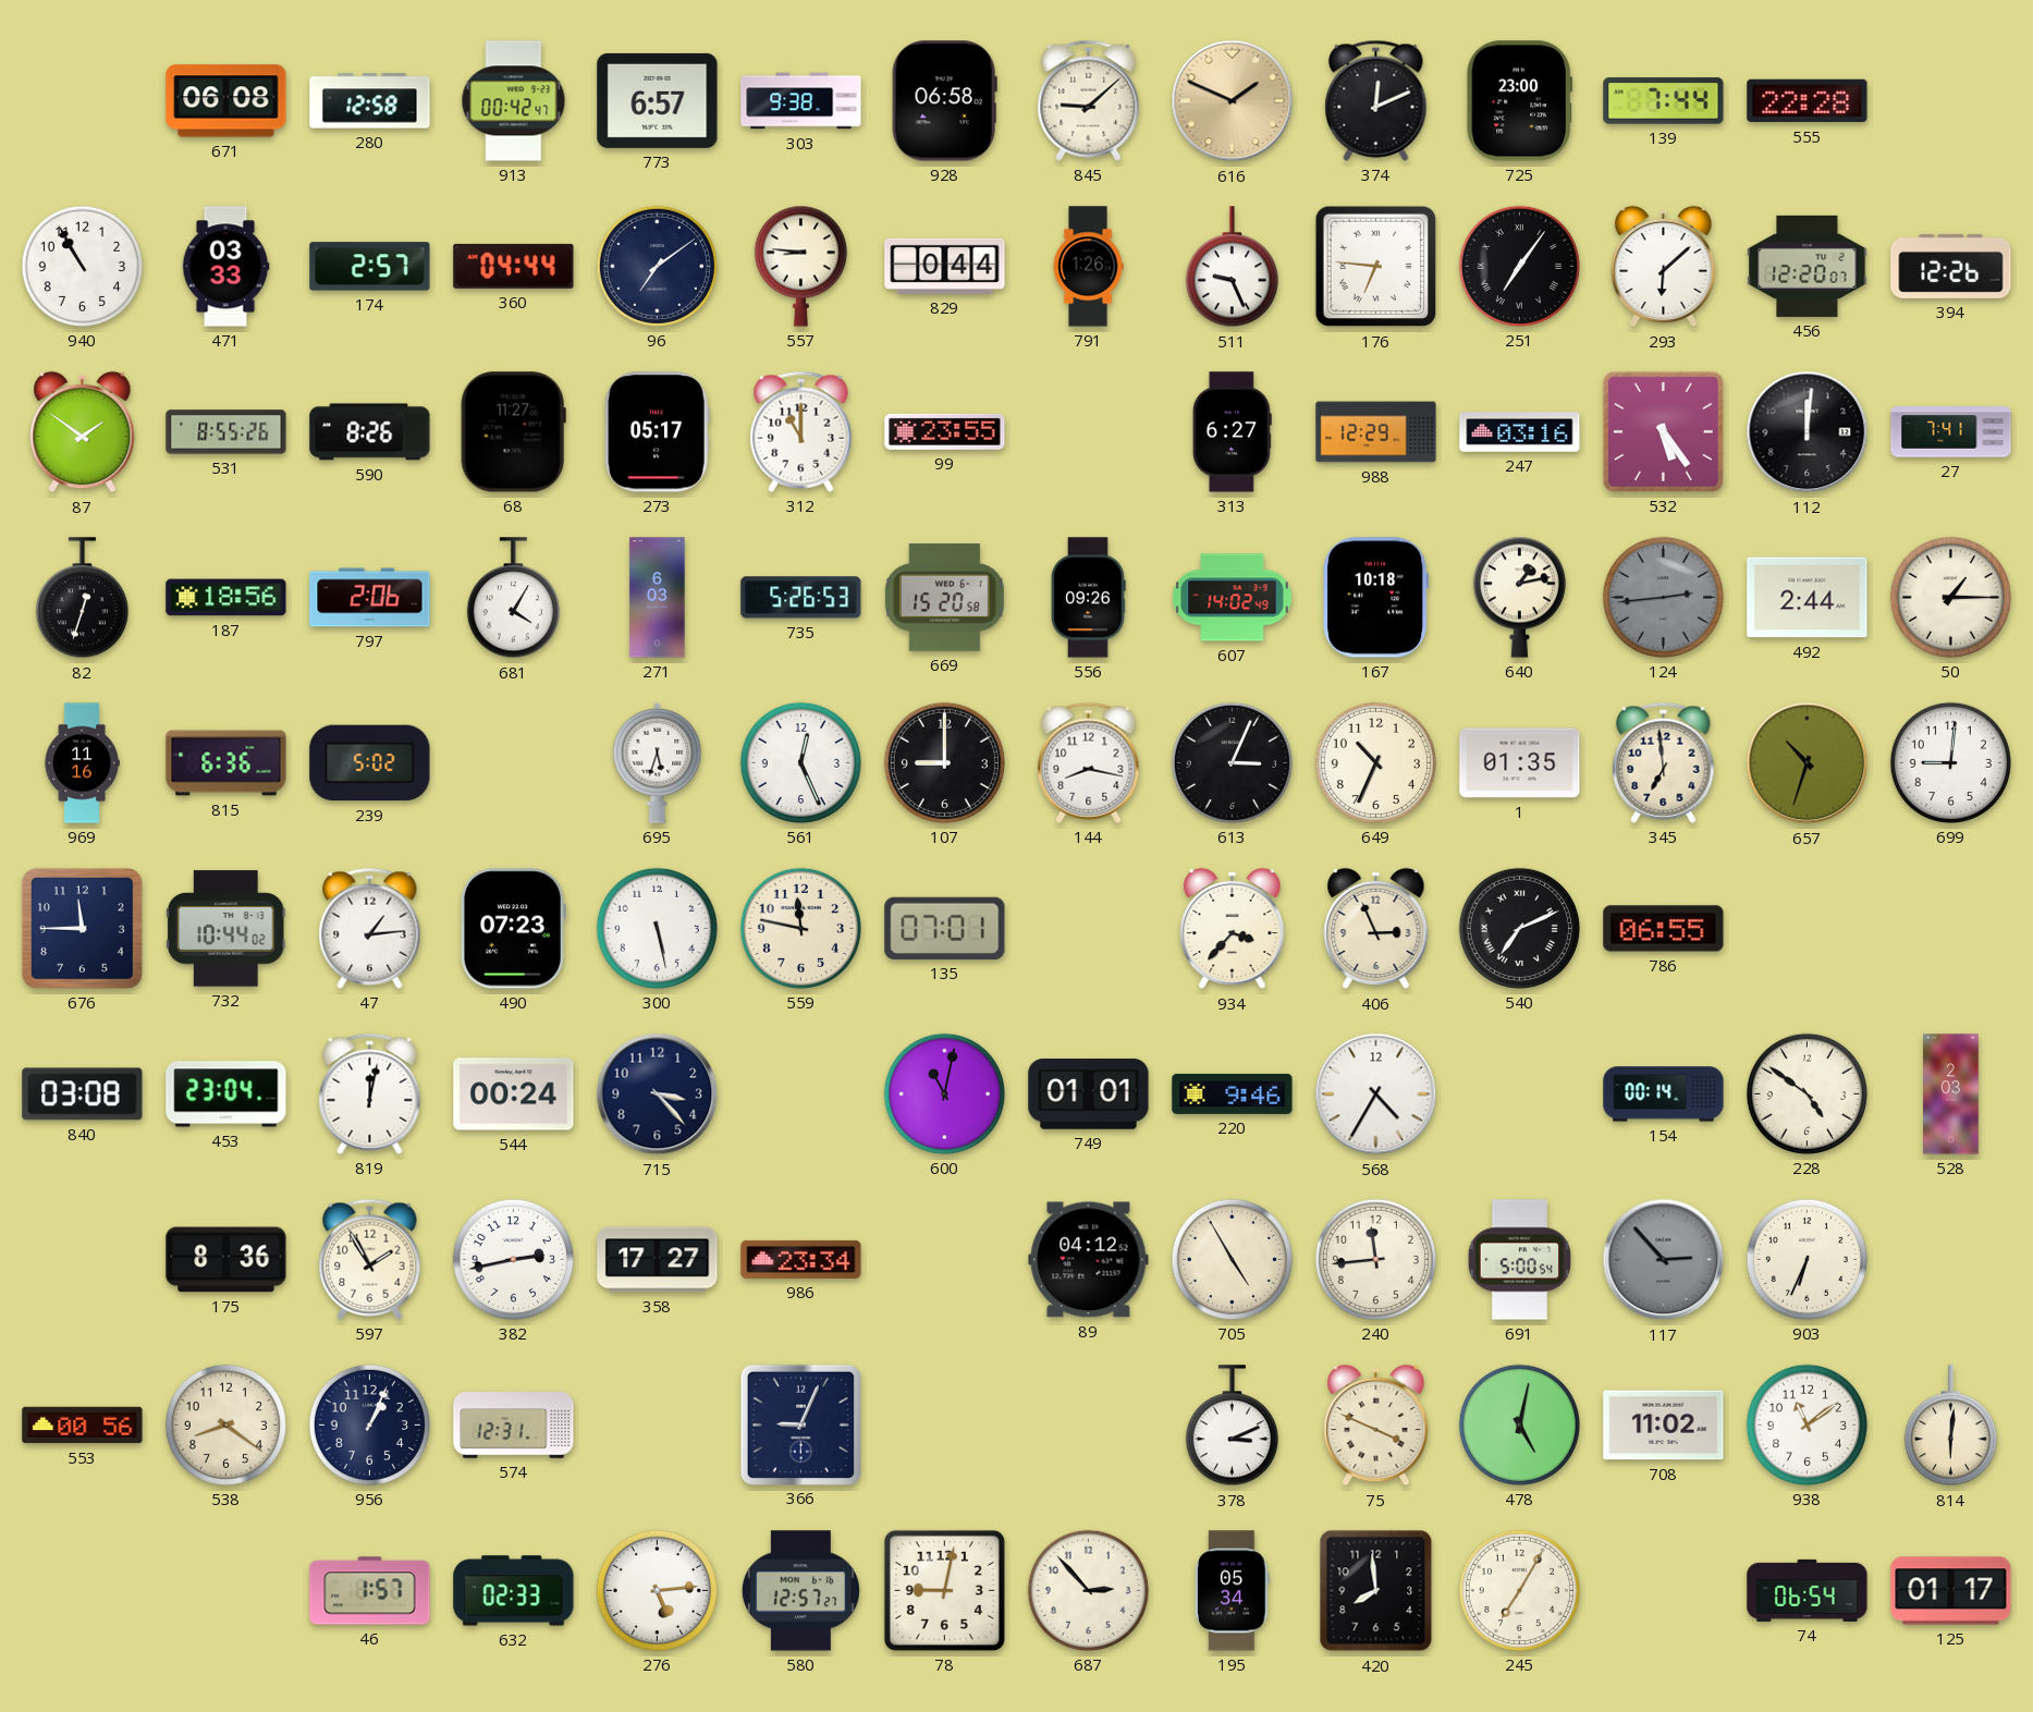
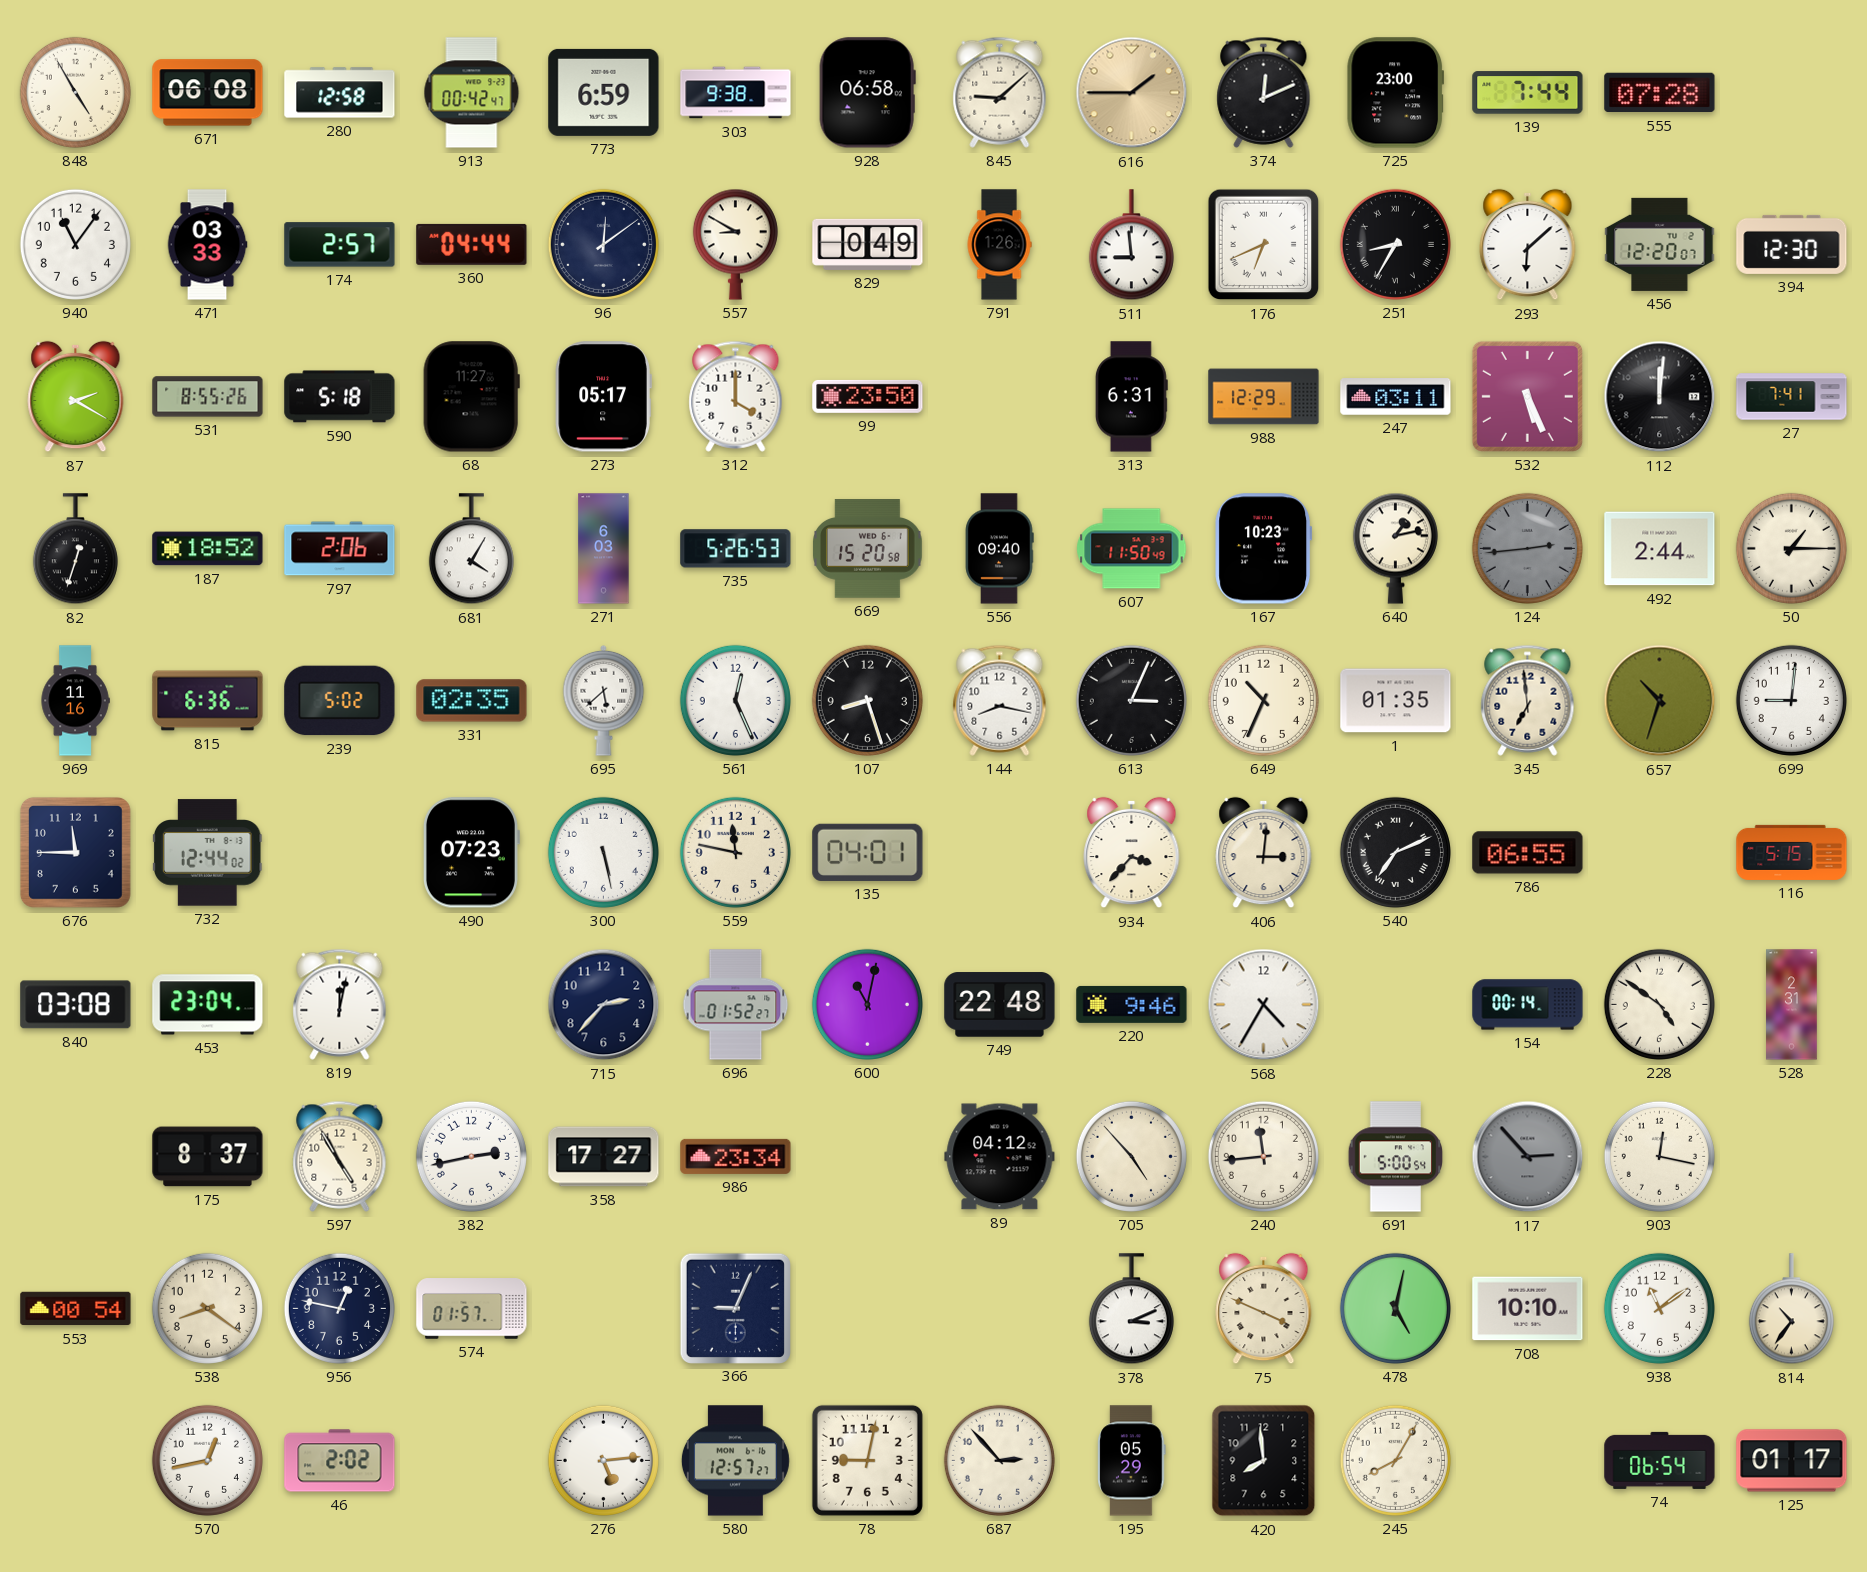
848: none -> 4:55 (75, 92)
773: 6:57 -> 6:59 (604, 92)
616: 1:49 -> 1:45 (1132, 93)
555: 22:28 -> 07:28 (1660, 93)
940: 10:55 -> 11:06 (75, 244)
96: 7:09 -> 12:09 (603, 244)
557: 8:46 -> 8:50 (735, 244)
829: 0:44 -> 0:49 (868, 244)
511: 9:26 -> 8:59 (1131, 245)
176: 6:46 -> 6:41 (1264, 245)
251: 7:06 -> 8:35 (1395, 244)
394: 12:26 -> 12:30 (1792, 244)
87: 1:51 -> 2:20 (76, 397)
590: 8:26 -> 5:18 (340, 397)
312: 11:00 -> 4:00 (736, 396)
99: 23:55 -> 23:50 (868, 396)
313: 6:27 -> 6:31 (1131, 397)
247: 03:16 -> 03:11 (1396, 397)
532: 5:24 -> 5:26 (1527, 396)
187: 18:56 -> 18:52 (208, 549)
556: 09:26 -> 09:40 (999, 549)
607: 14:02 -> 11:50 (1132, 549)
167: 10:18 -> 10:23 (1264, 549)
331: none -> 02:35 (472, 701)
695: 5:33 -> 5:38 (604, 700)
107: 9:00 -> 8:27 (867, 700)
732: 10:44 -> 12:44 (207, 853)
47: 1:14 -> none (370, 928)
135: 07:01 -> 04:01 (868, 852)
406: 2:56 -> 3:01 (1264, 853)
116: none -> 5:15 (1792, 852)
544: 00:24 -> none (514, 1095)
715: 3:23 -> 2:37 (604, 1005)
696: none -> 01:52 (736, 1005)
749: 01:01 -> 22:48 (1000, 1005)
528: 2:03 -> 2:31 (1792, 1005)
175: 8:36 -> 8:37 (208, 1157)
597: 1:55 -> 4:55 (340, 1156)
705: 4:55 -> 4:53 (1131, 1156)
903: 6:34 -> 12:17 (1659, 1156)
553: 00:56 -> 00:54 (76, 1309)
956: 1:04 -> 12:47 (339, 1308)
574: 12:31 -> 01:57 (472, 1309)
708: 11:02 -> 10:10 (1528, 1309)
814: 6:01 -> 10:36 (1791, 1309)
570: none -> 12:43 (207, 1460)
46: 1:57 -> 2:02 (340, 1461)
632: 02:33 -> none (514, 1591)
195: 05:34 -> 05:29 (1132, 1461)
245: 7:05 -> 8:05 (1395, 1460)
